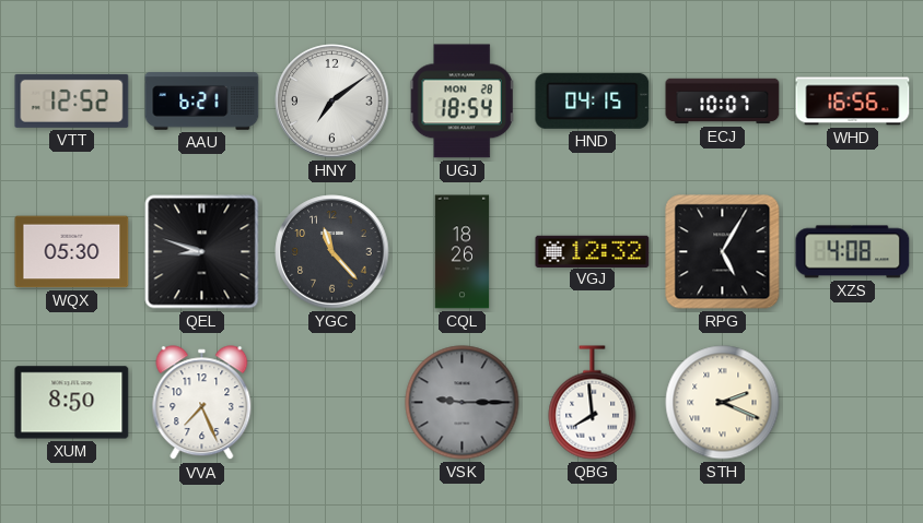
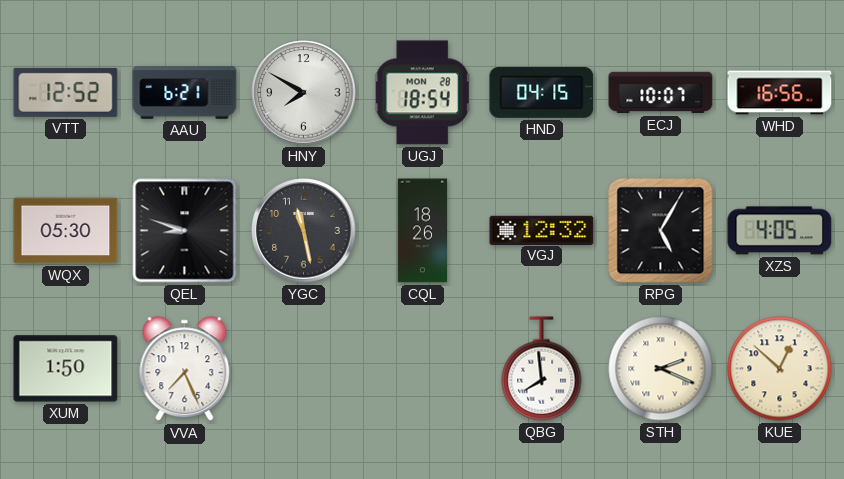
HNY: 7:09 -> 7:50 (304, 93)
YGC: 11:23 -> 11:28 (304, 231)
XZS: 4:08 -> 4:05 (780, 231)
XUM: 8:50 -> 1:50 (66, 369)
VSK: 9:15 -> none (463, 403)
KUE: none -> 12:52 (780, 369)
